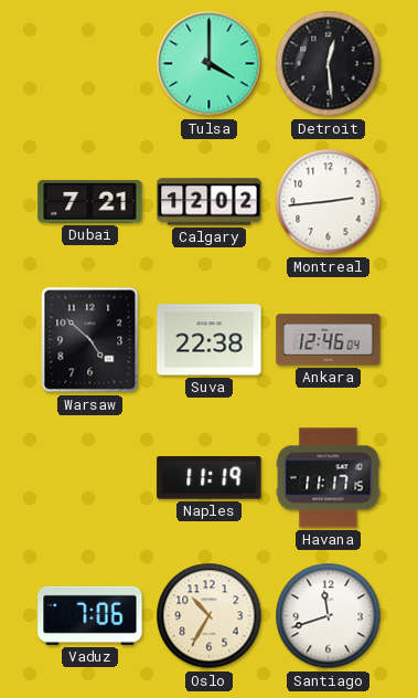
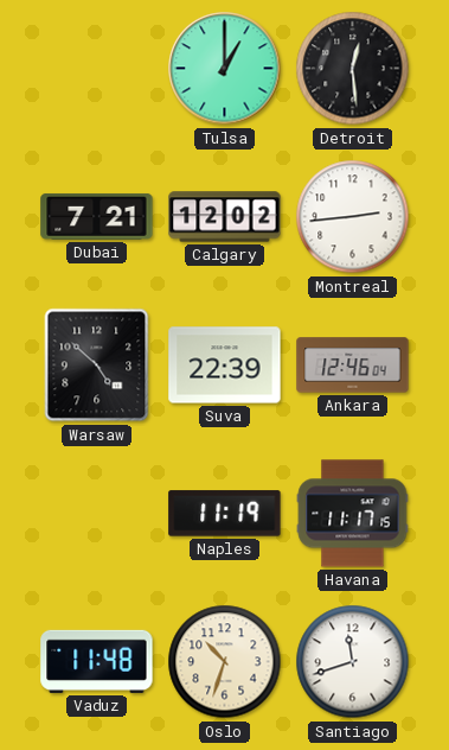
Tulsa: 4:00 -> 1:00 (225, 69)
Suva: 22:38 -> 22:39 (225, 366)
Vaduz: 7:06 -> 11:48 (97, 661)
Oslo: 10:35 -> 10:33 (225, 662)
